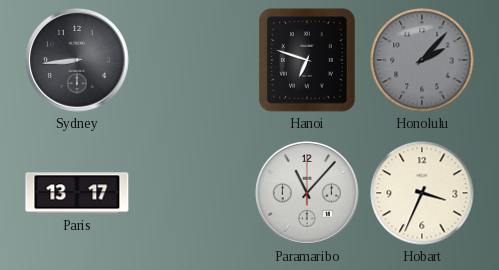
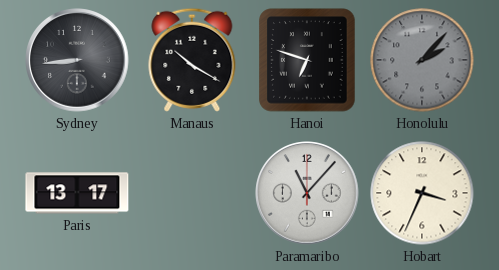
Manaus: none -> 10:20 (192, 60)
